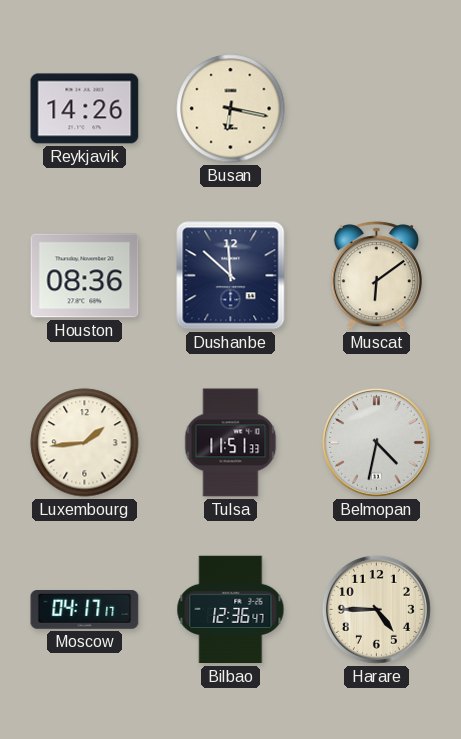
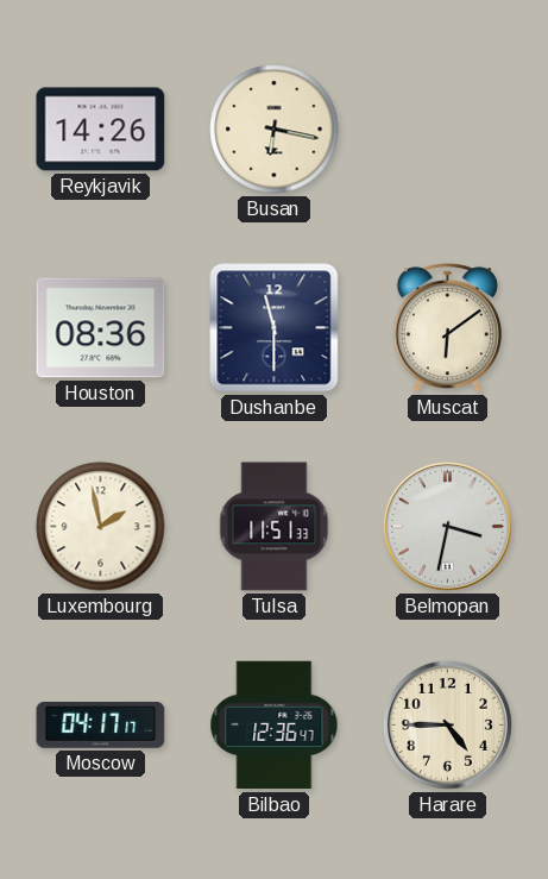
Dushanbe: 11:52 -> 11:30 (275, 328)
Luxembourg: 1:44 -> 1:58 (101, 527)
Belmopan: 4:32 -> 3:32 (447, 526)
